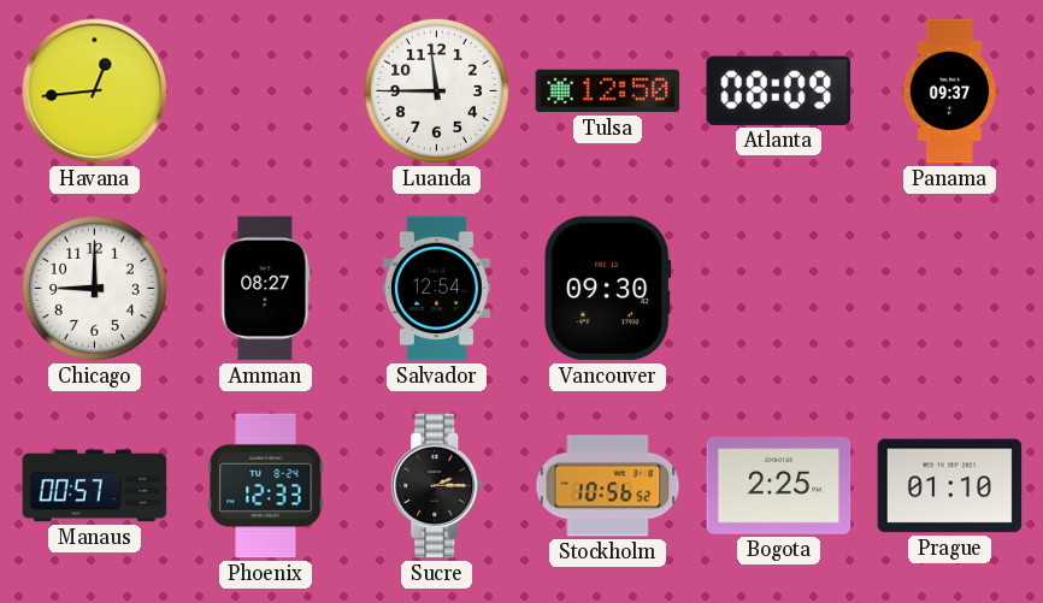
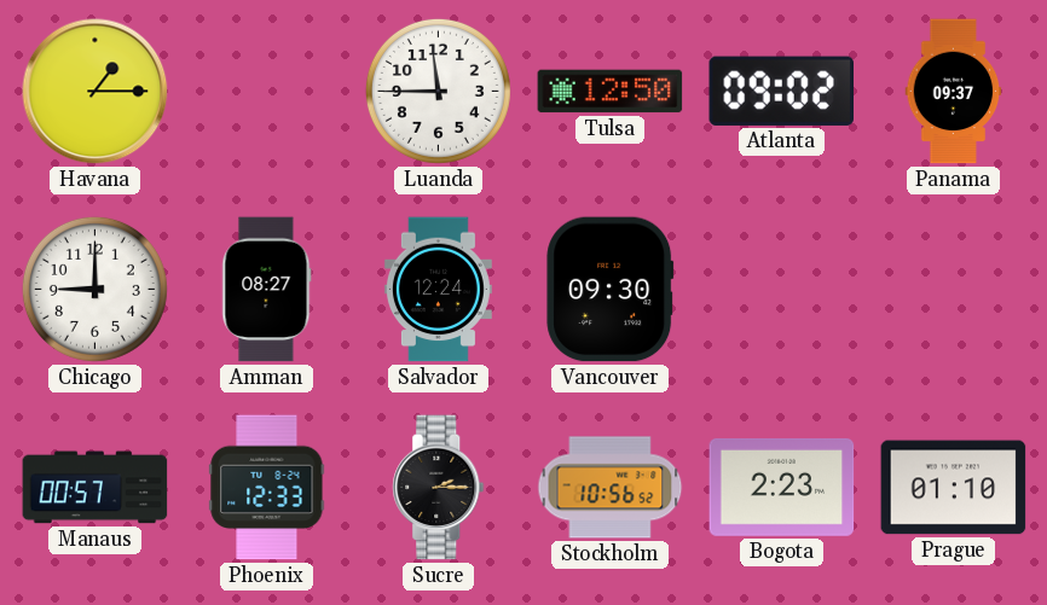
Havana: 12:44 -> 1:15 (96, 92)
Atlanta: 08:09 -> 09:02 (781, 91)
Salvador: 12:54 -> 12:24 (438, 290)
Bogota: 2:25 -> 2:23 (782, 487)
